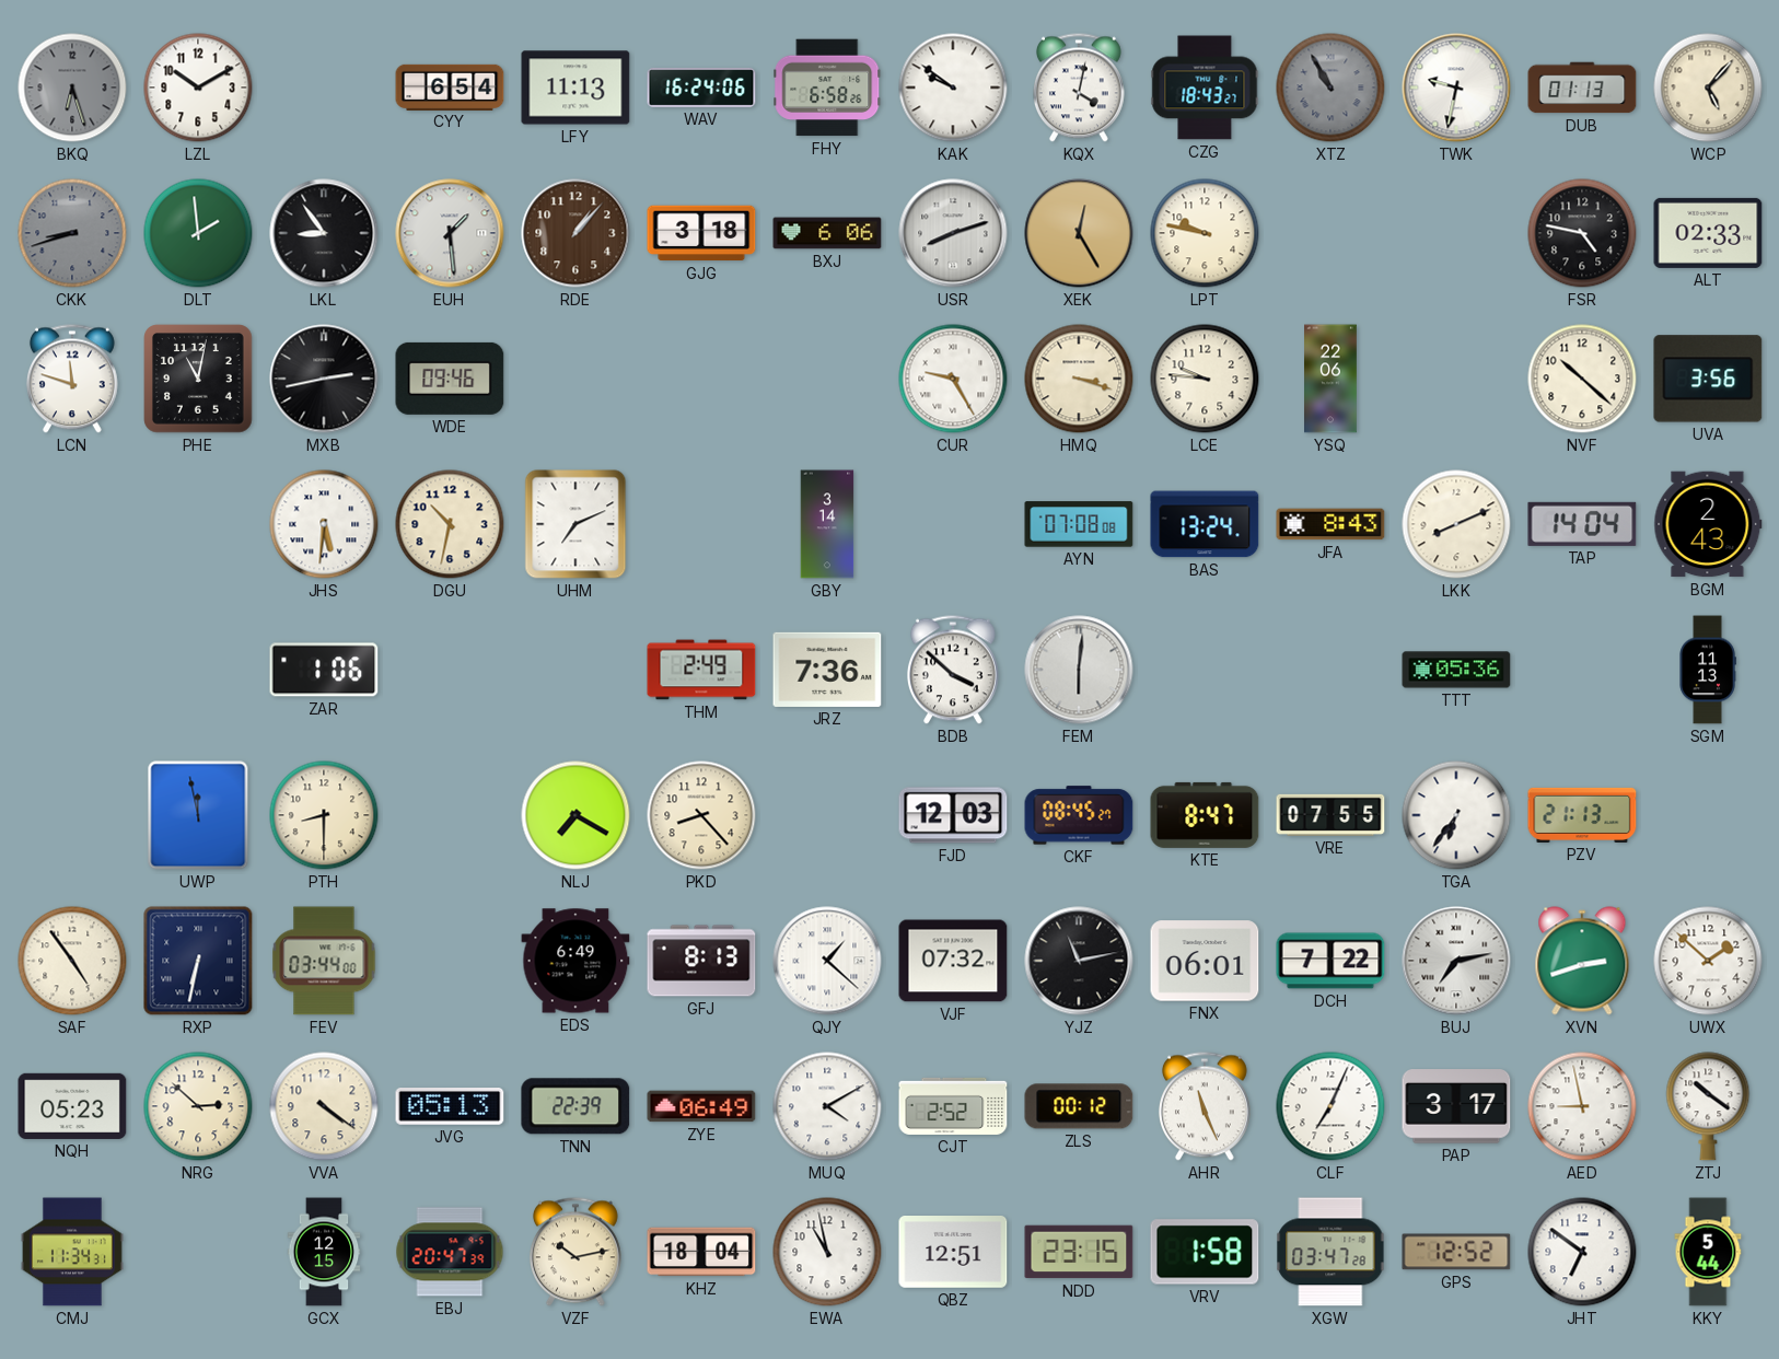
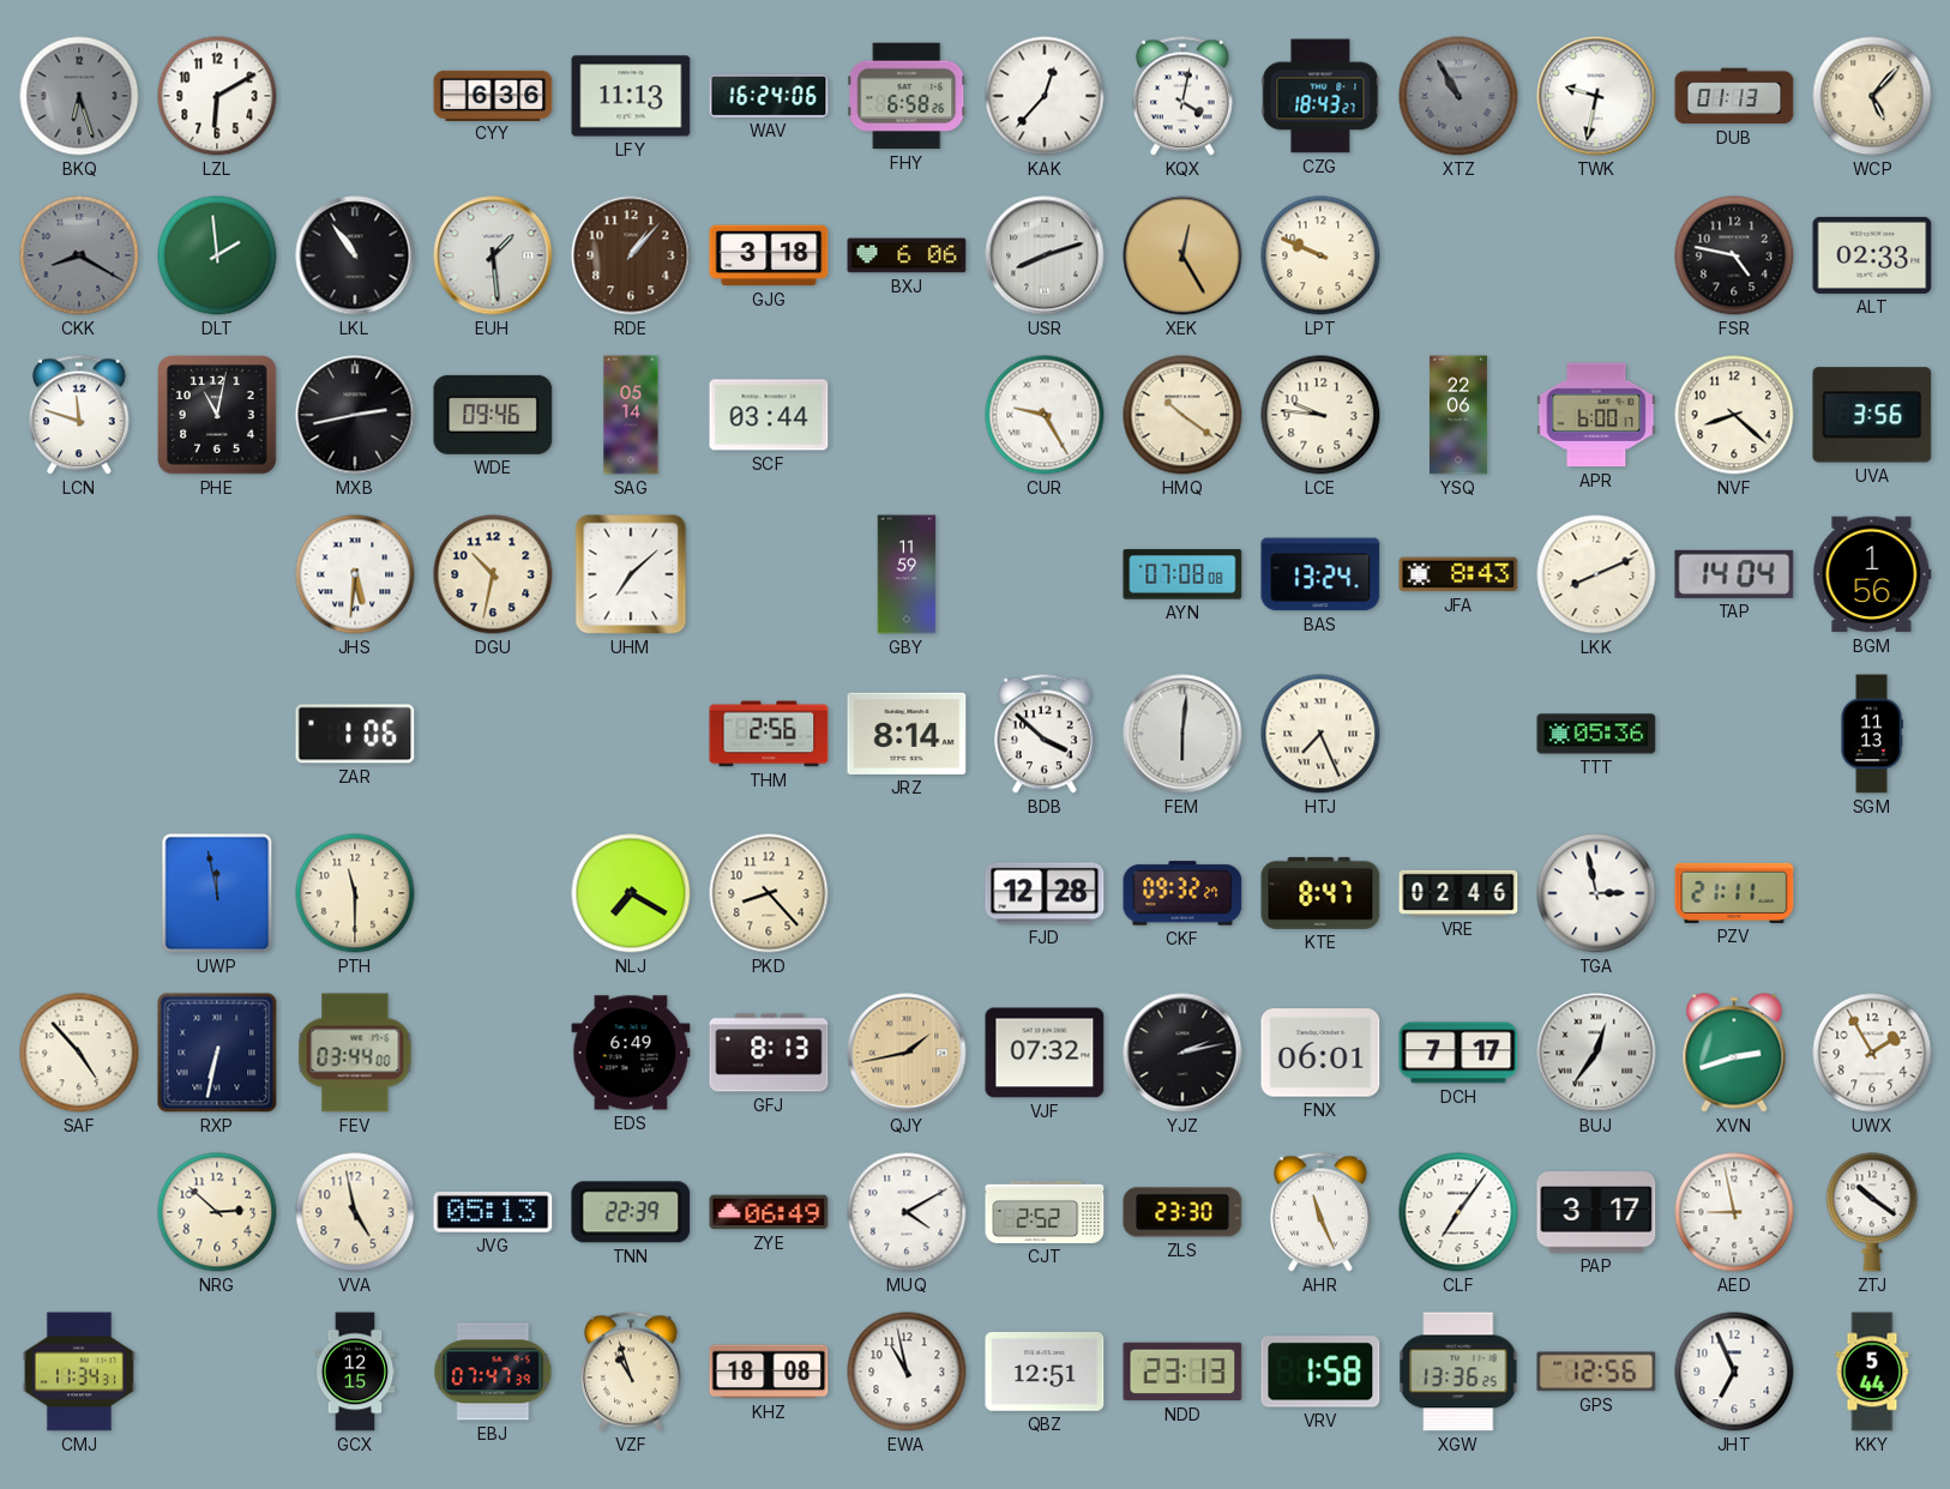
LZL: 10:10 -> 6:10 (217, 96)
CYY: 6:54 -> 6:36 (493, 95)
KAK: 9:51 -> 12:37 (1045, 96)
CKK: 8:42 -> 8:20 (79, 255)
LKL: 8:54 -> 10:54 (355, 255)
LPT: 9:47 -> 9:49 (1320, 255)
SAG: none -> 05:14 (631, 415)
SCF: none -> 03:44 (769, 415)
HMQ: 3:18 -> 10:21 (1182, 415)
APR: none -> 6:00 (1596, 415)
NVF: 10:22 -> 8:22 (1734, 415)
UHM: 7:11 -> 7:08 (631, 574)
GBY: 3:14 -> 11:59 (907, 574)
BGM: 2:43 -> 1:56 (1872, 574)
THM: 2:49 -> 2:56 (769, 734)
JRZ: 7:36 -> 8:14 (907, 734)
HTJ: none -> 7:26 (1320, 734)
PTH: 8:30 -> 11:30 (355, 893)
FJD: 12:03 -> 12:28 (1045, 893)
CKF: 08:45 -> 09:32 (1182, 893)
VRE: 07:55 -> 02:46 (1458, 893)
TGA: 6:36 -> 2:58 (1596, 893)
PZV: 21:13 -> 21:11 (1734, 893)
SAF: 4:54 -> 4:53 (79, 1053)
QJY: 1:22 -> 1:43 (907, 1053)
QJY dial: white -> champagne (907, 1053)
YJZ: 11:13 -> 2:13 (1182, 1053)
DCH: 7:22 -> 7:17 (1458, 1053)
BUJ: 7:13 -> 12:36 (1596, 1053)
UWX: 1:52 -> 1:55 (1872, 1053)
NQH: 05:23 -> none (72, 1106)
VVA: 4:21 -> 4:58 (355, 1212)
ZLS: 00:12 -> 23:30 (1182, 1212)
CLF: 7:04 -> 7:06 (1458, 1212)
EBJ: 20:47 -> 07:47 (493, 1372)
VZF: 10:13 -> 10:57 (631, 1372)
KHZ: 18:04 -> 18:08 (769, 1372)
NDD: 23:15 -> 23:13 (1182, 1372)
XGW: 03:47 -> 13:36 (1458, 1372)
GPS: 12:52 -> 12:56 (1596, 1372)
JHT: 6:51 -> 6:56 (1734, 1372)
